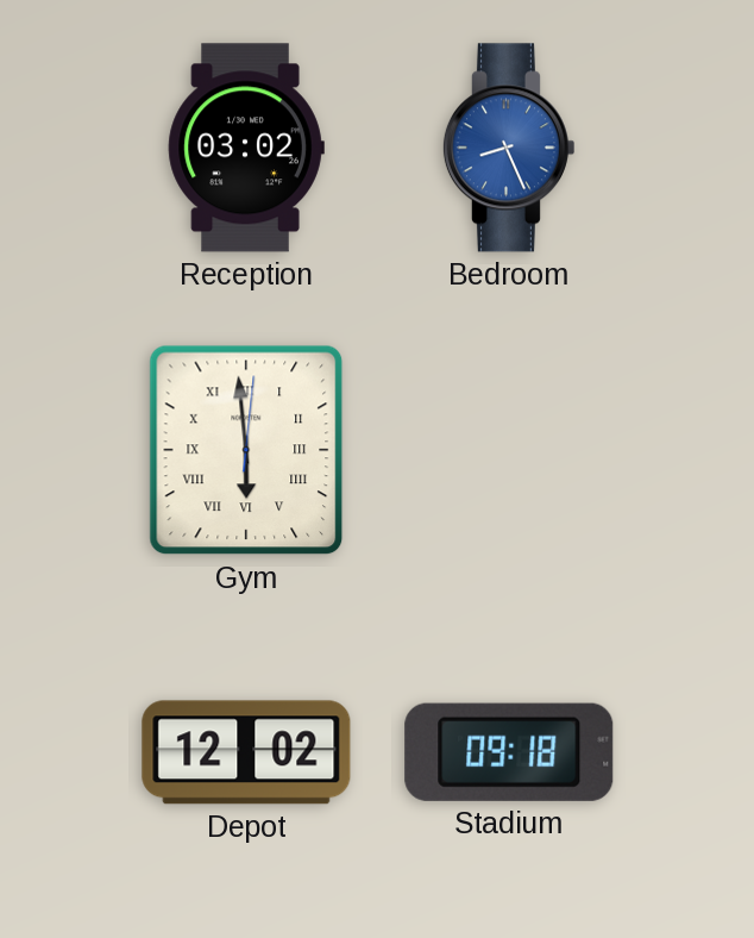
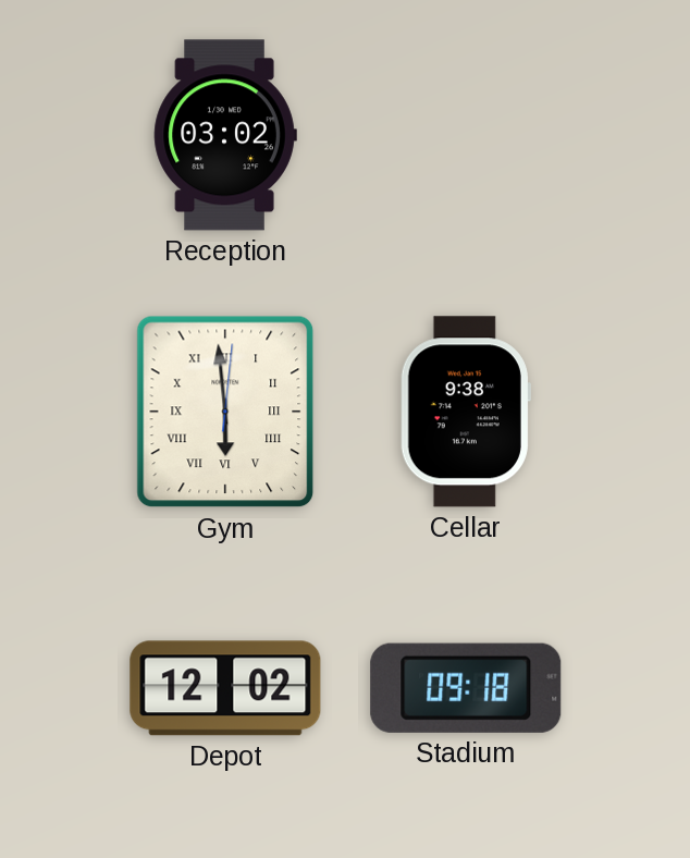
Bedroom: 8:26 -> none (508, 148)
Cellar: none -> 9:38 (465, 412)
